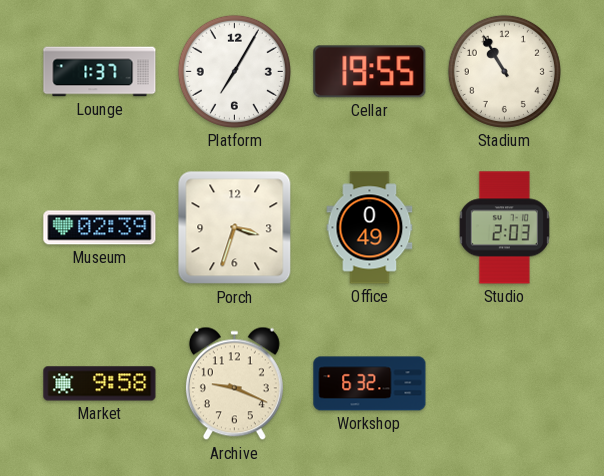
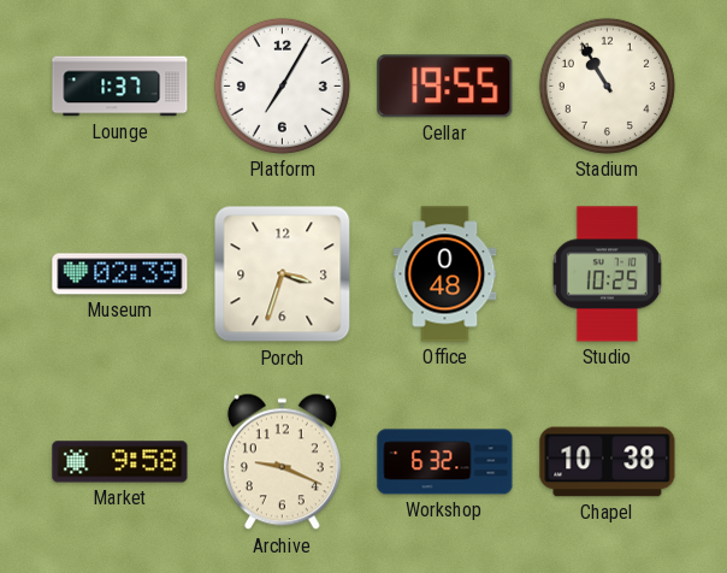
Office: 0:49 -> 0:48 (445, 274)
Studio: 2:03 -> 10:25 (607, 274)
Chapel: none -> 10:38 (608, 462)
